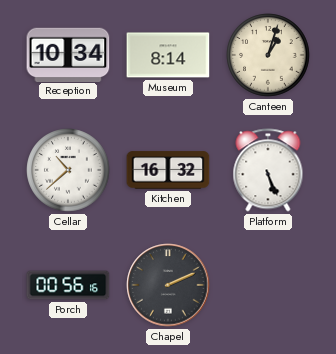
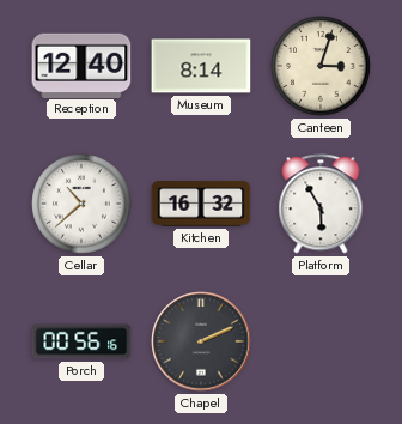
Reception: 10:34 -> 12:40 (81, 65)
Canteen: 1:03 -> 3:03 (321, 66)
Platform: 5:26 -> 5:55 (321, 204)
